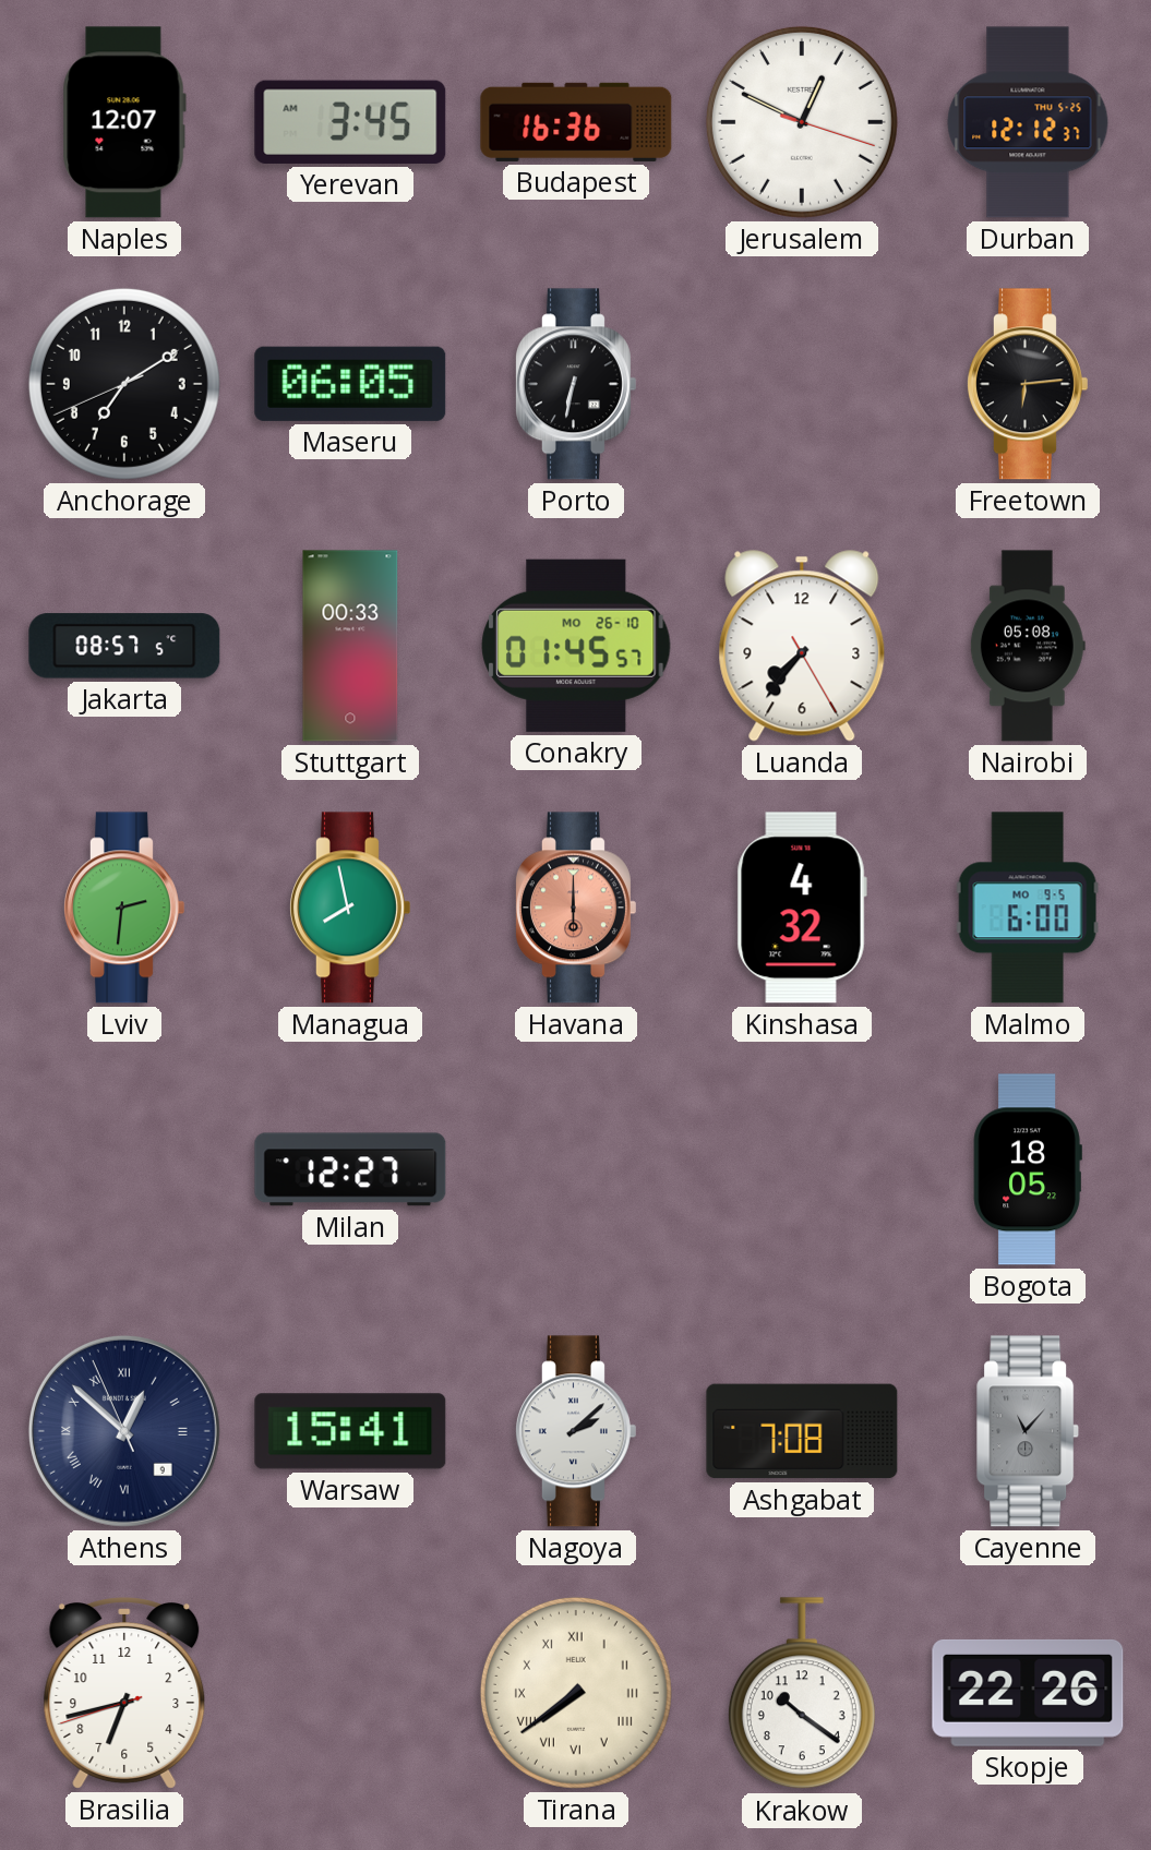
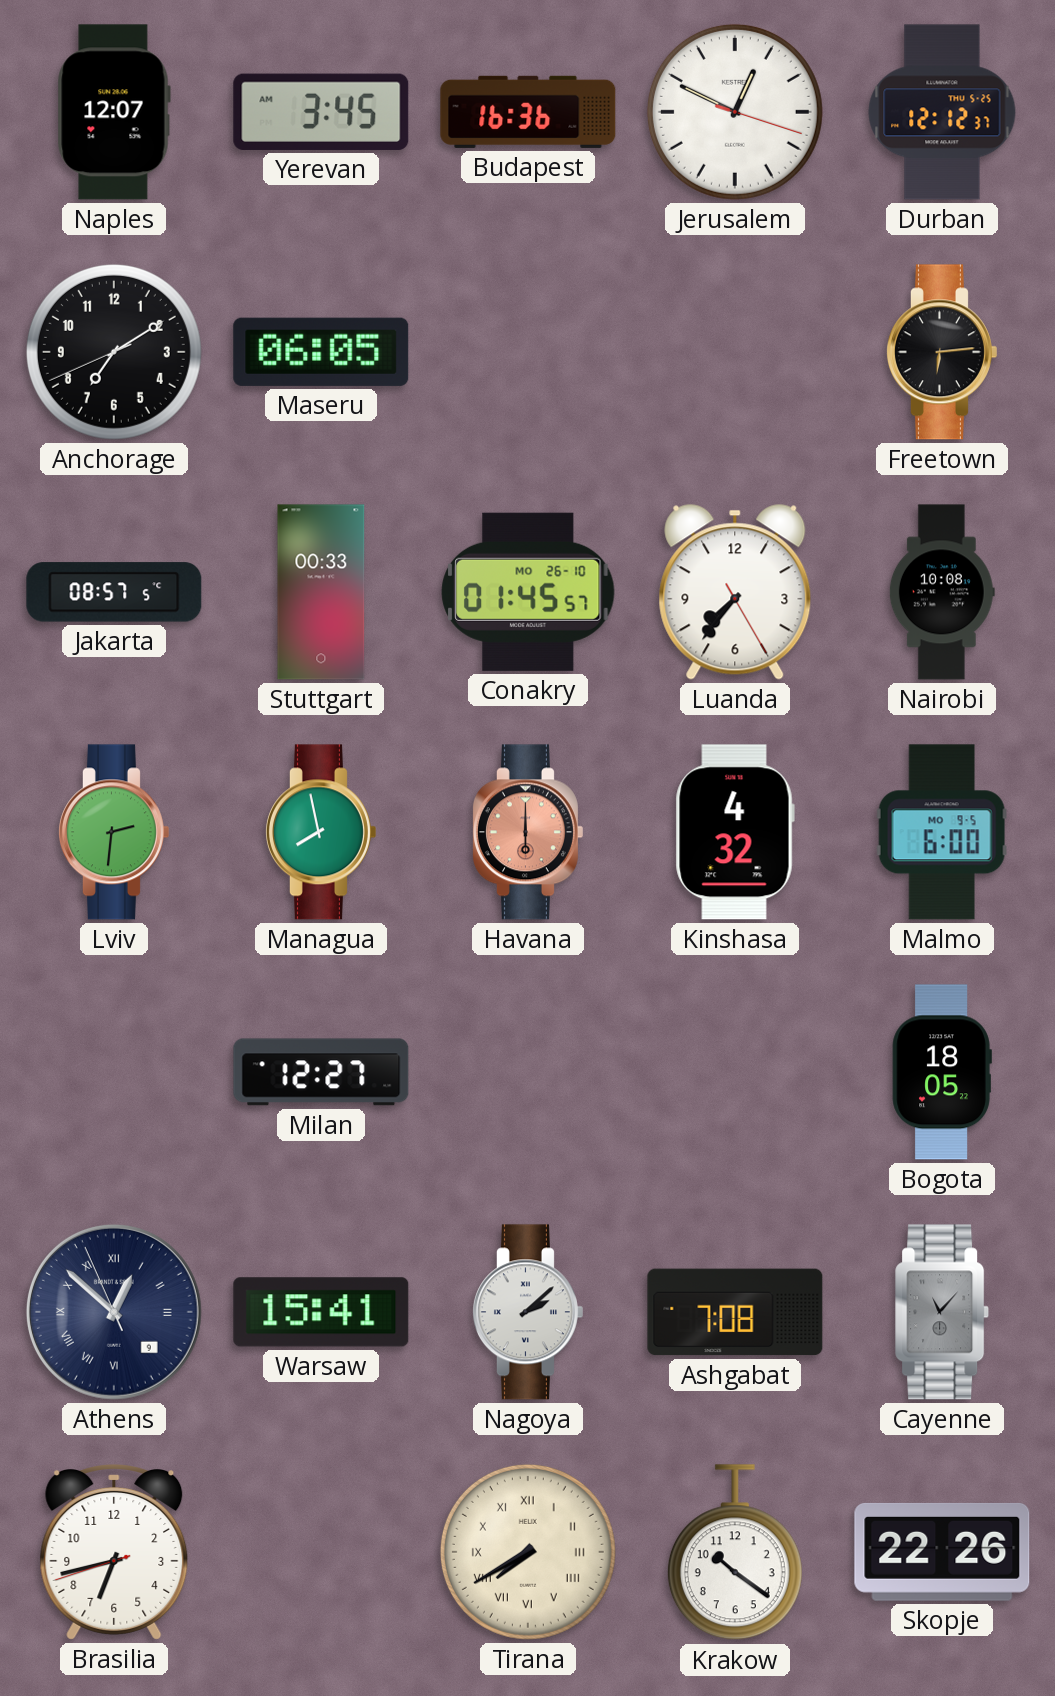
Porto: 6:32 -> none (575, 384)
Nairobi: 05:08 -> 10:08 (942, 592)
Tirana: 7:39 -> 7:40 (528, 1552)
